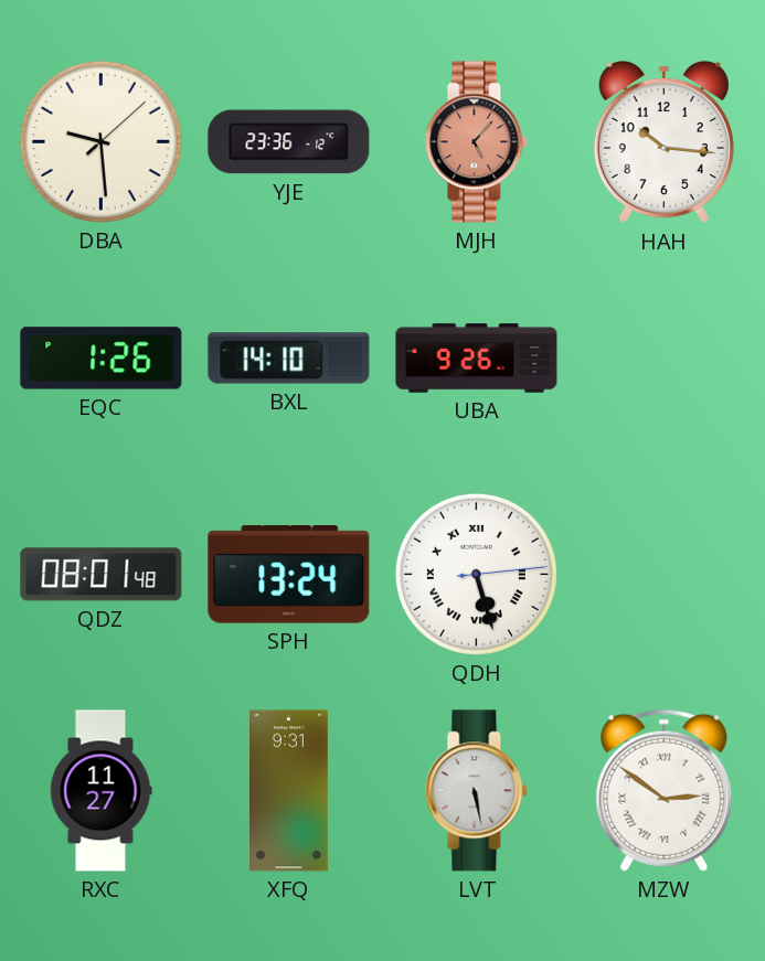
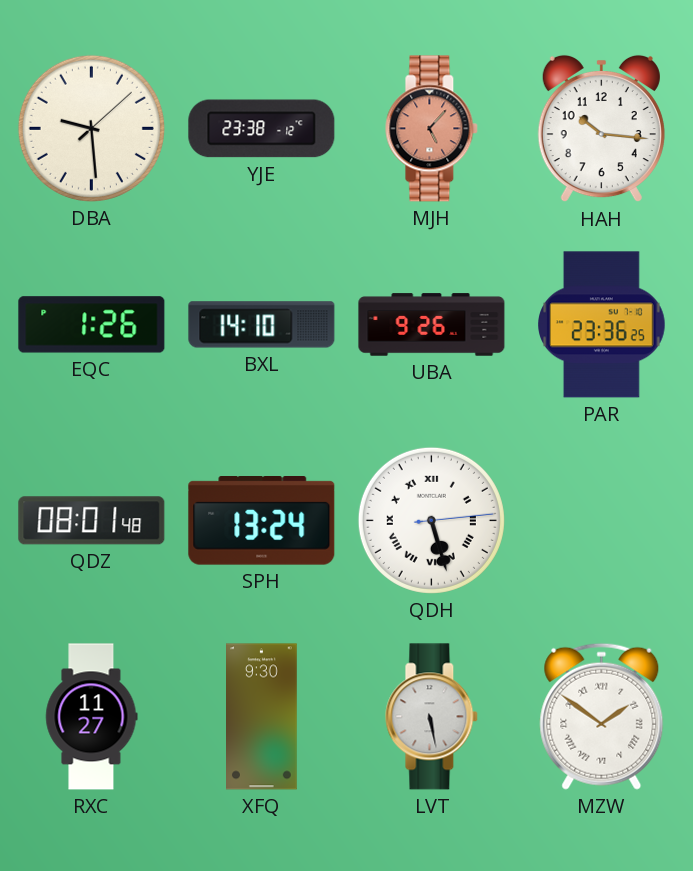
YJE: 23:36 -> 23:38 (262, 129)
PAR: none -> 23:36 (602, 325)
XFQ: 9:31 -> 9:30 (262, 717)
MZW: 2:51 -> 1:51 (602, 716)
